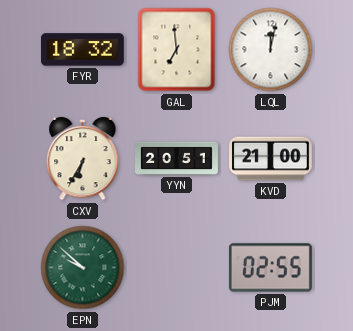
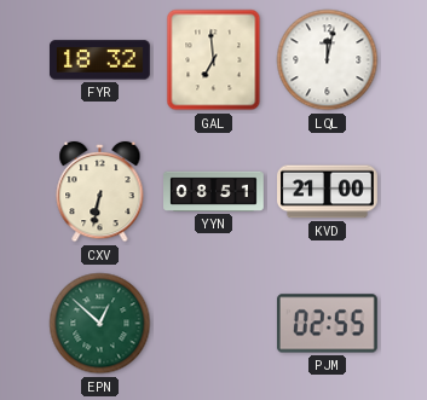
CXV: 6:35 -> 6:32 (100, 192)
YYN: 20:51 -> 08:51 (214, 191)
EPN: 9:52 -> 12:52 (100, 324)
